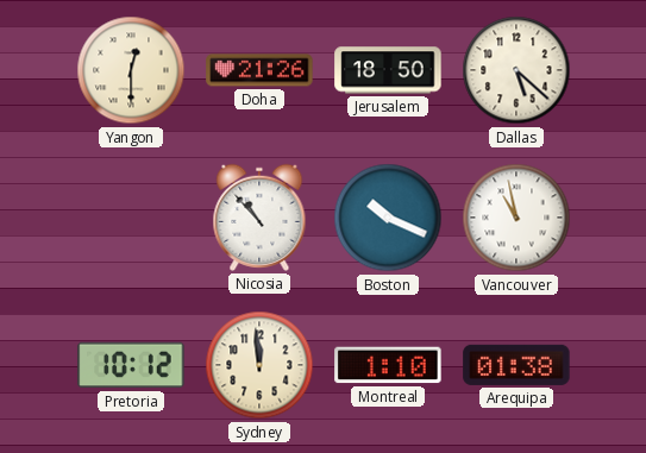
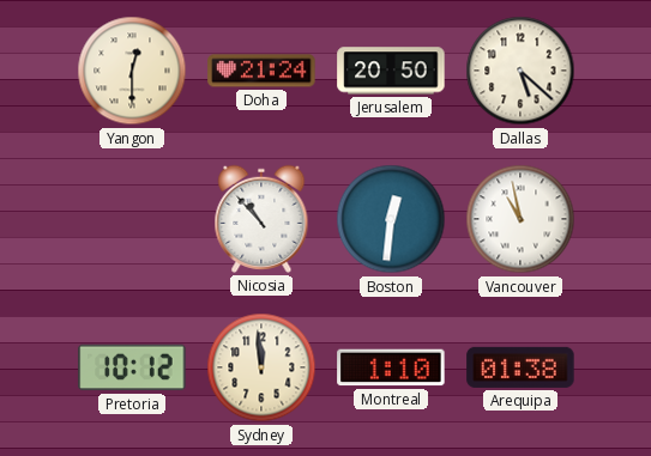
Doha: 21:26 -> 21:24 (261, 71)
Jerusalem: 18:50 -> 20:50 (391, 71)
Boston: 10:19 -> 12:31 (391, 219)
